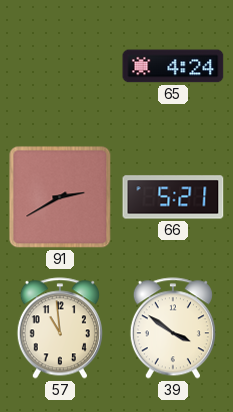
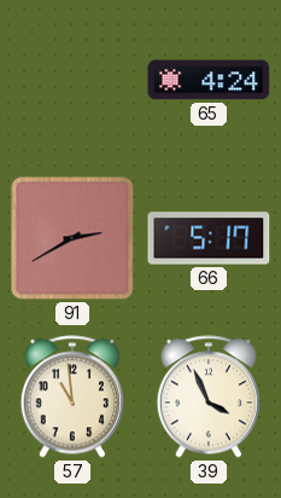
66: 5:21 -> 5:17 (209, 238)
39: 3:51 -> 3:56 (209, 396)
